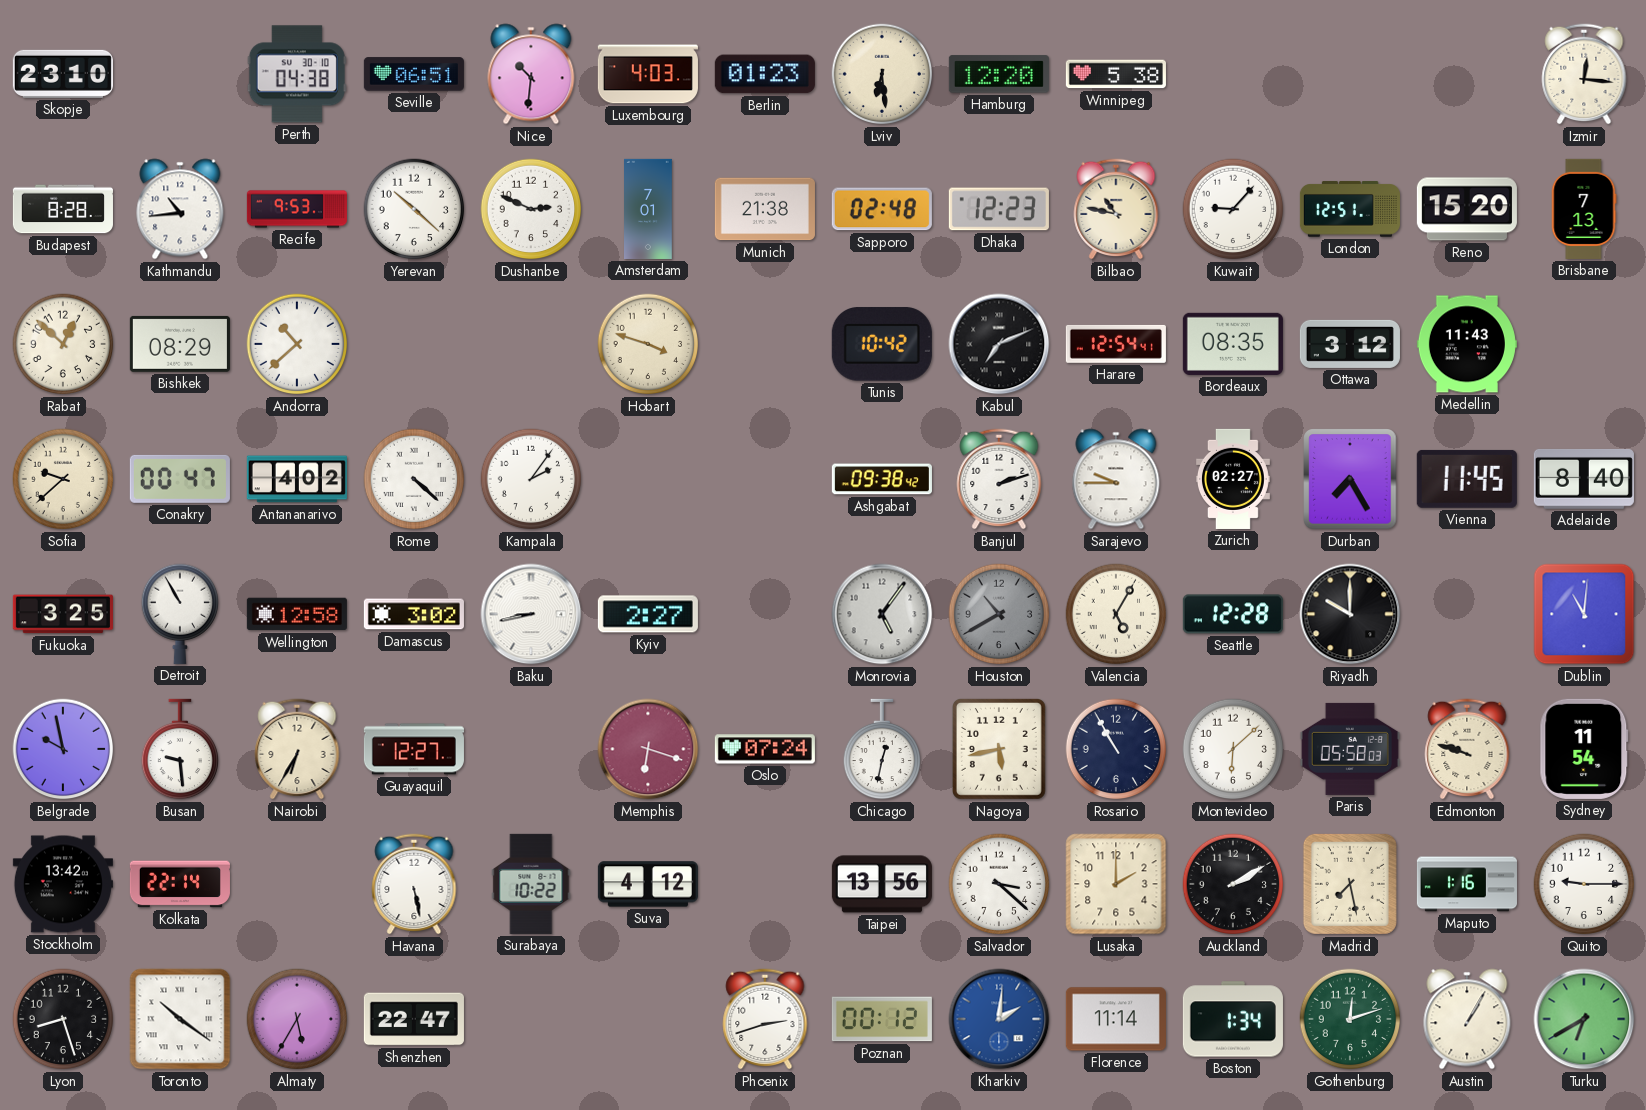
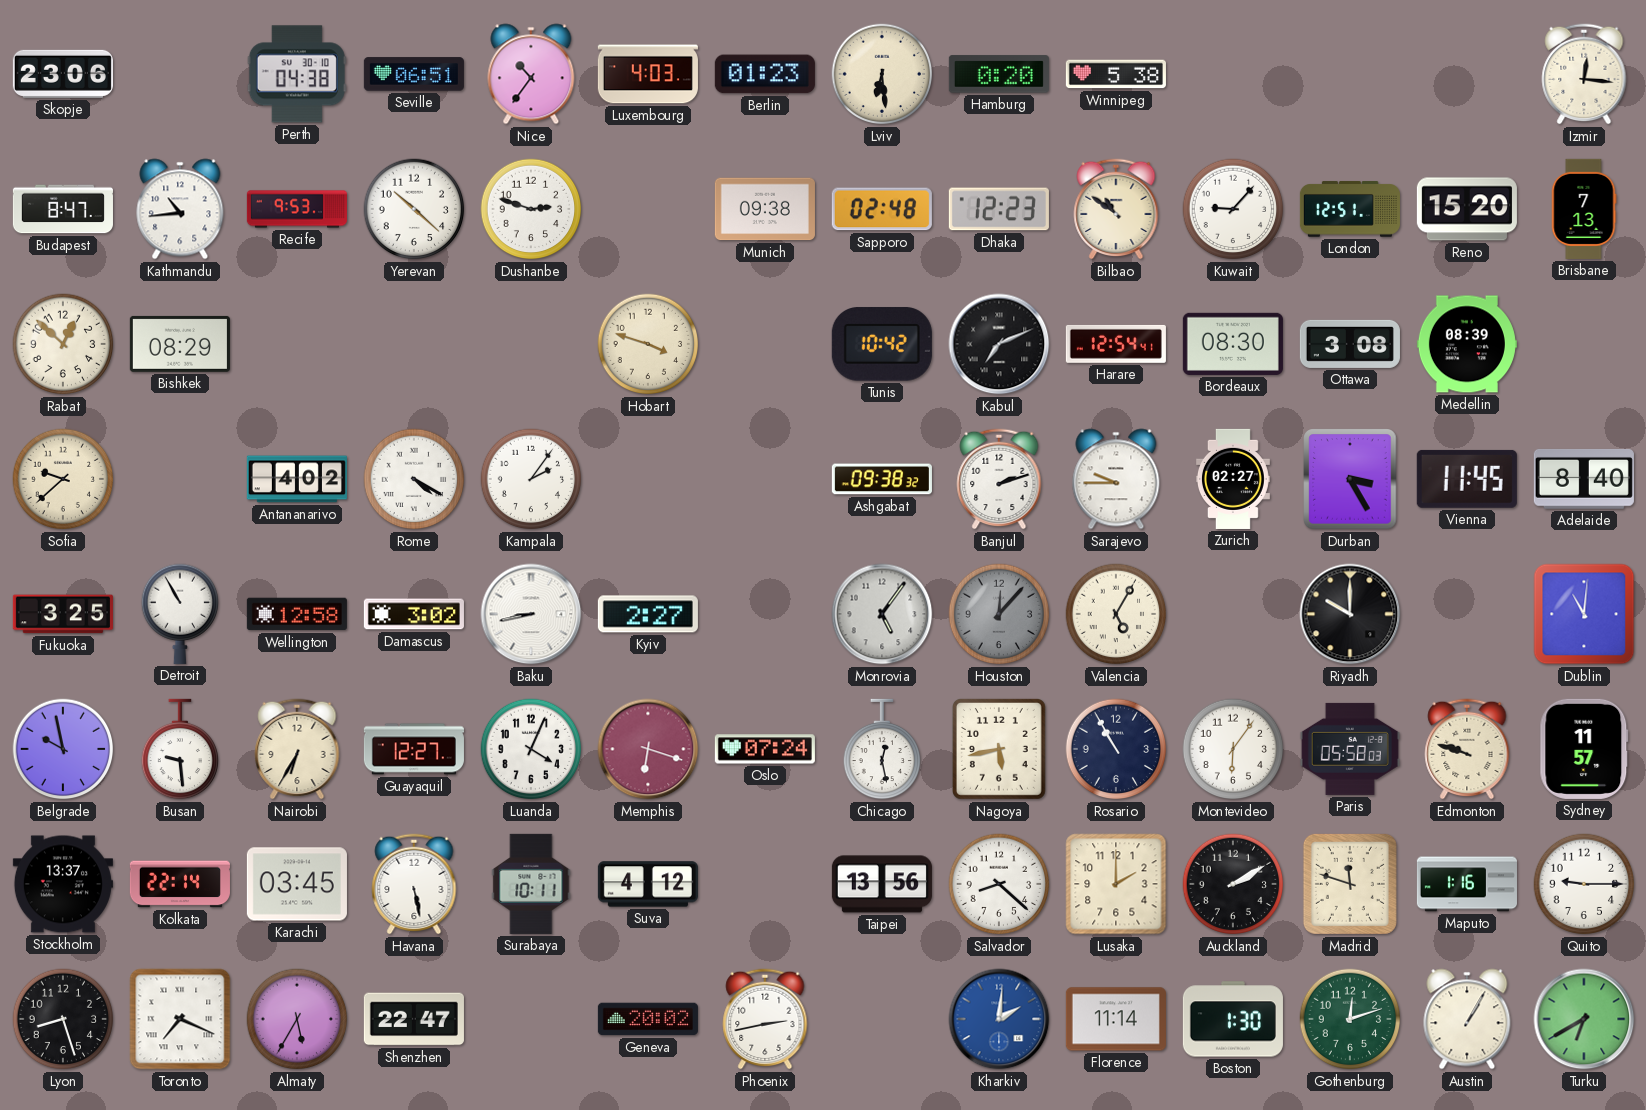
Skopje: 23:10 -> 23:06 (63, 74)
Nice: 10:31 -> 10:36 (531, 74)
Hamburg: 12:20 -> 0:20 (999, 74)
Budapest: 8:28 -> 8:47 (63, 209)
Dushanbe: 2:49 -> 2:48 (531, 209)
Amsterdam: 7:01 -> none (648, 209)
Munich: 21:38 -> 09:38 (765, 209)
Bilbao: 10:47 -> 10:51 (1116, 209)
Andorra: 10:38 -> none (297, 344)
Bordeaux: 08:35 -> 08:30 (1233, 344)
Ottawa: 3:12 -> 3:08 (1350, 344)
Medellin: 11:43 -> 08:39 (1467, 344)
Conakry: 00:47 -> none (180, 479)
Rome: 4:22 -> 4:20 (414, 479)
Ashgabat: 09:38:42 -> 09:38:32 (882, 479)
Durban: 7:25 -> 3:25 (1350, 479)
Houston: 10:40 -> 12:07 (999, 614)
Seattle: 12:28 -> none (1233, 614)
Luanda: none -> 4:04 (531, 749)
Chicago: 12:32 -> 12:28 (882, 749)
Montevideo: 6:08 -> 6:06 (1233, 749)
Sydney: 11:54 -> 11:57 (1584, 749)
Stockholm: 13:42 -> 13:37 (63, 884)
Karachi: none -> 03:45 (297, 884)
Surabaya: 10:22 -> 10:11 (531, 884)
Salvador: 3:22 -> 8:22 (999, 884)
Madrid: 7:28 -> 11:48 (1350, 884)
Toronto: 10:21 -> 7:19 (180, 1019)
Geneva: none -> 20:02 (648, 1019)
Phoenix: 2:42 -> 2:43 (765, 1019)
Poznan: 00:12 -> none (882, 1019)
Boston: 1:34 -> 1:30 (1233, 1019)
